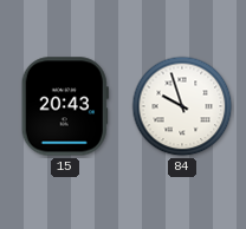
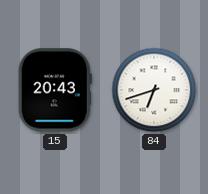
84: 9:57 -> 6:42 (154, 90)
